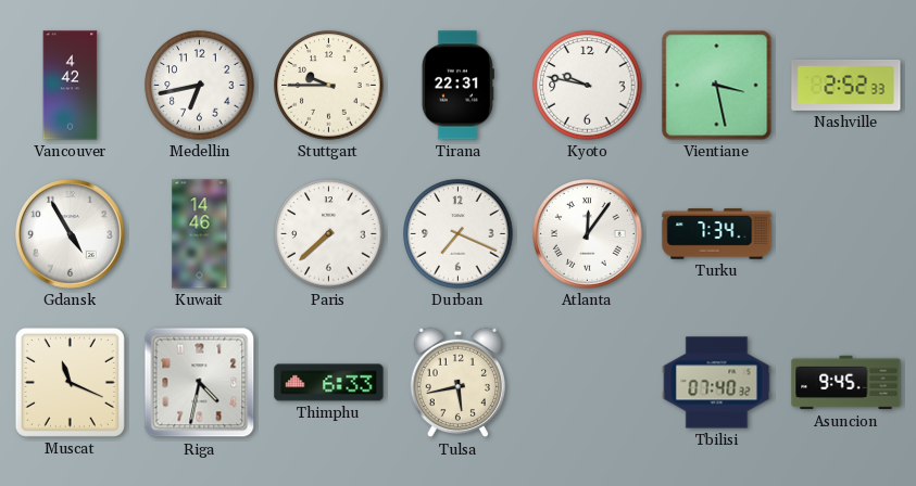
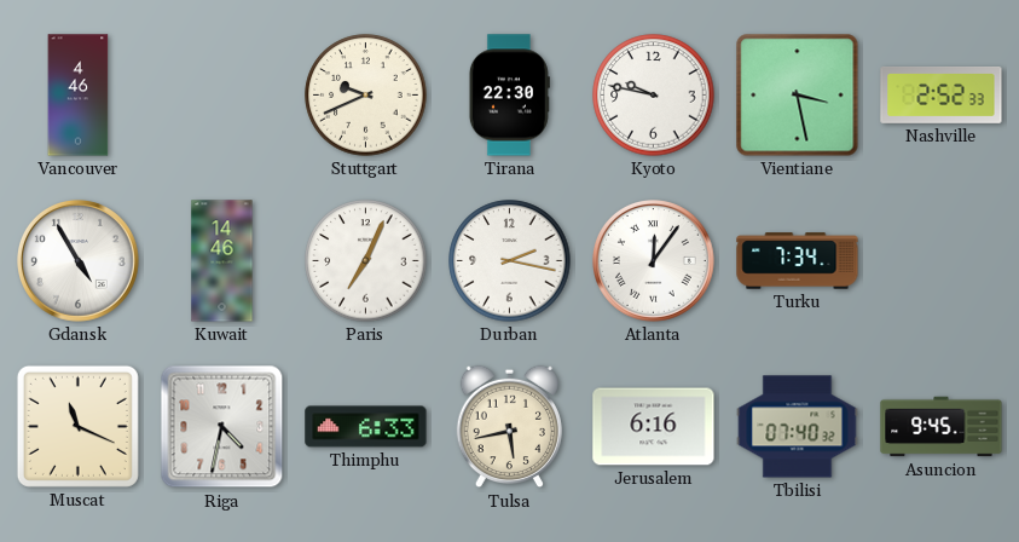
Vancouver: 4:42 -> 4:46 (79, 96)
Medellin: 6:43 -> none (200, 86)
Stuttgart: 9:45 -> 9:41 (366, 96)
Tirana: 22:31 -> 22:30 (509, 96)
Paris: 7:38 -> 7:04 (366, 261)
Durban: 7:19 -> 2:17 (510, 261)
Jerusalem: none -> 6:16 (654, 427)
